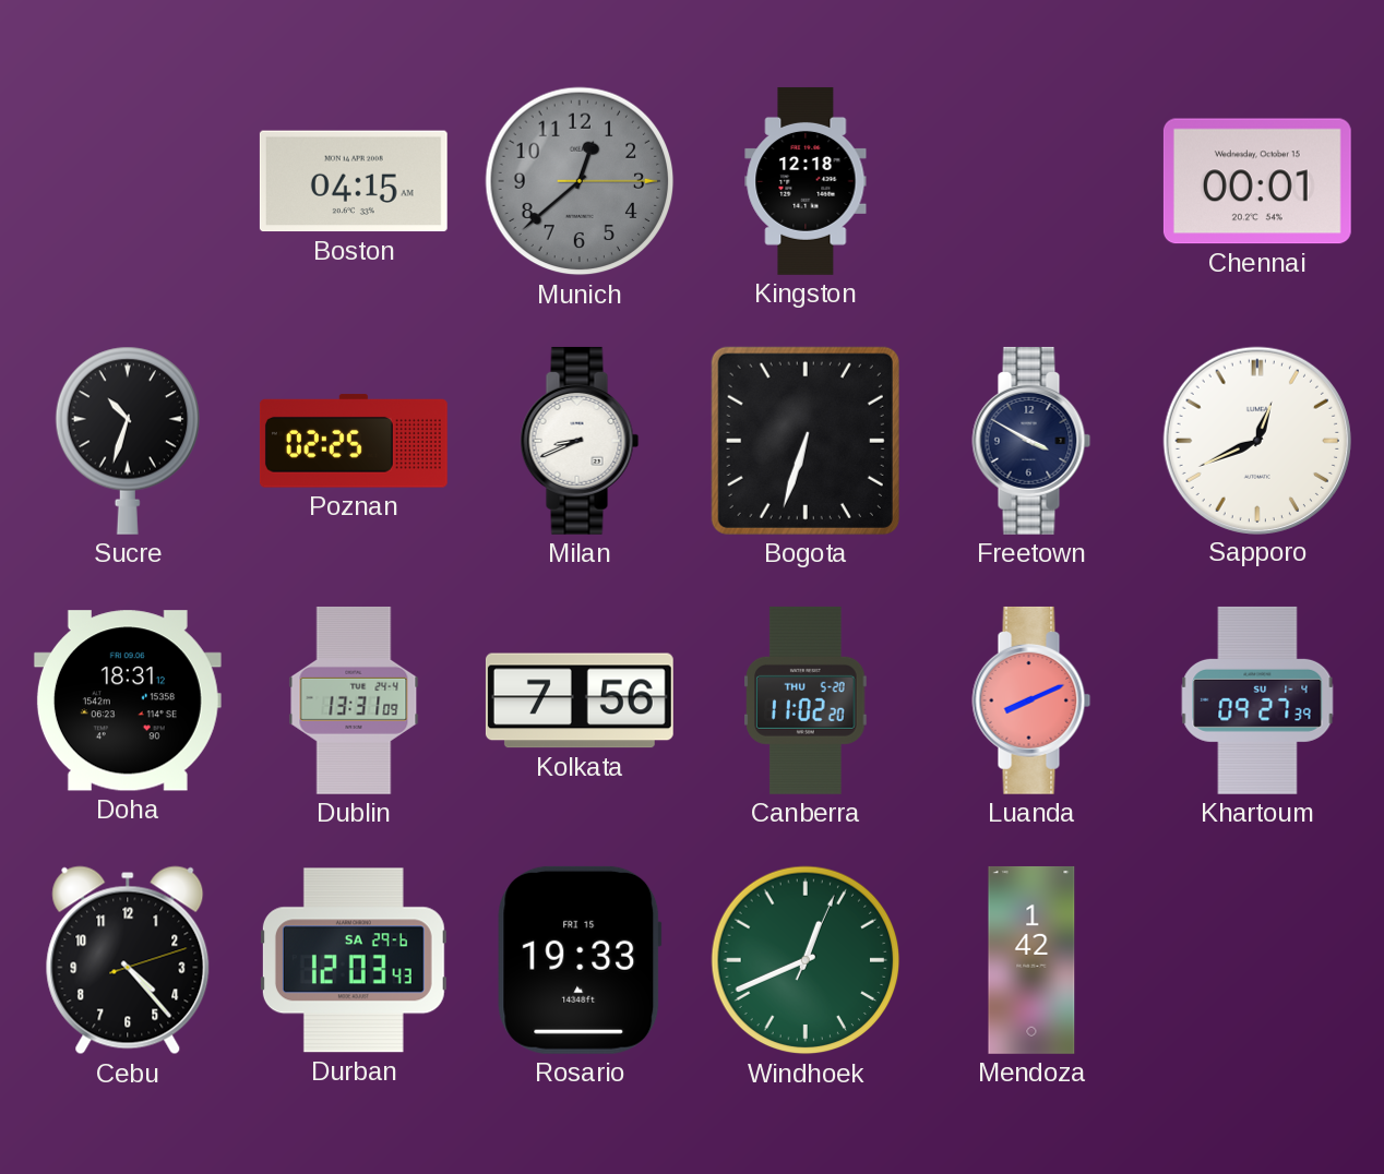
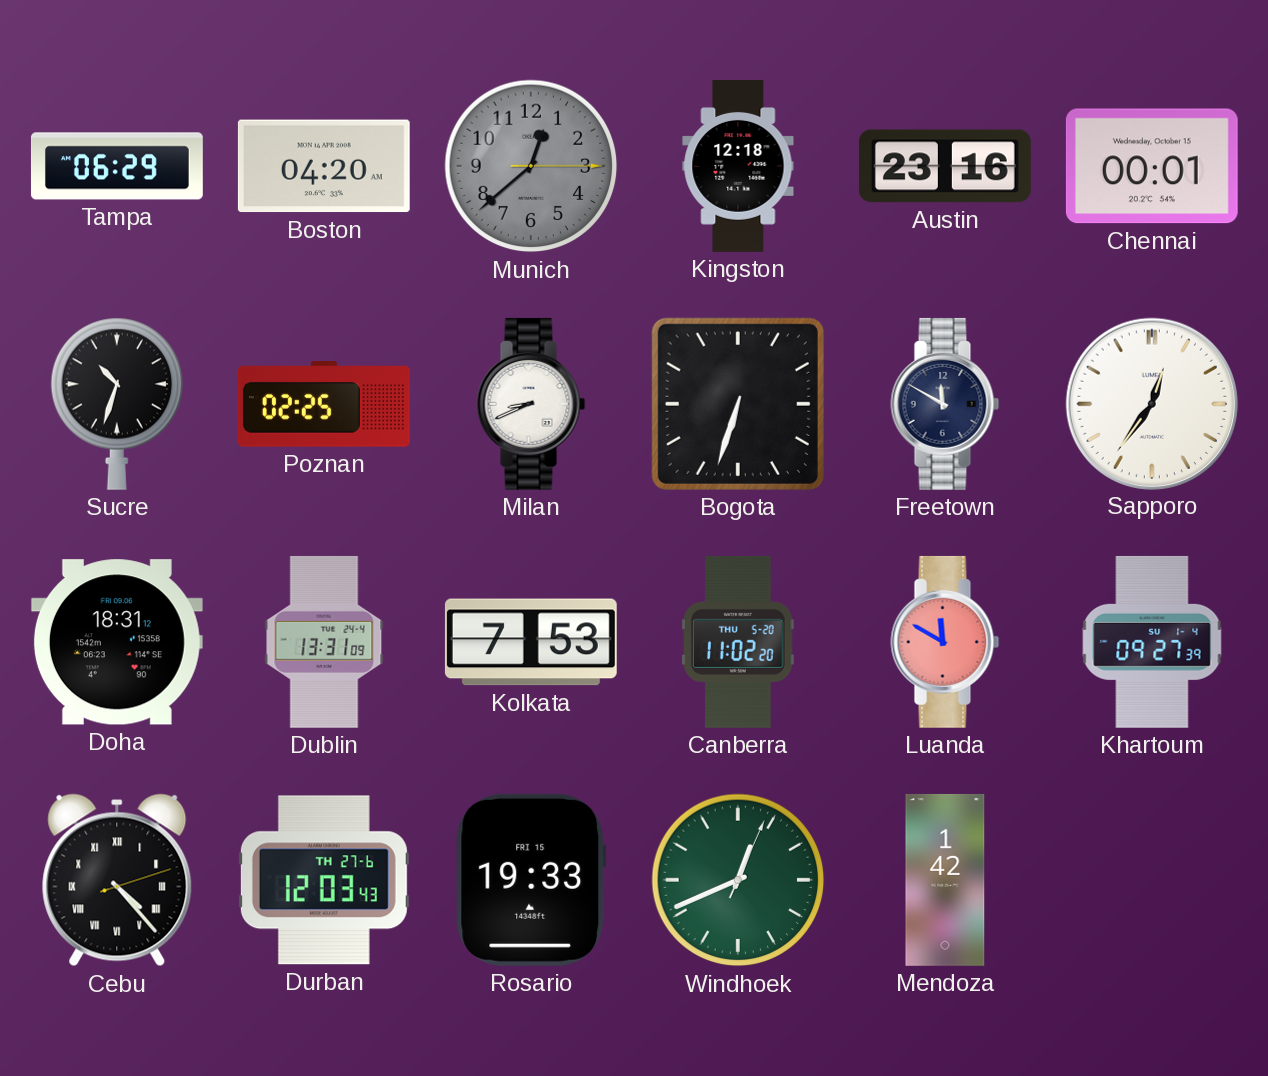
Tampa: none -> 06:29 (117, 166)
Boston: 04:15 -> 04:20 (324, 166)
Austin: none -> 23:16 (945, 166)
Freetown: 3:50 -> 11:50 (945, 404)
Sapporo: 12:41 -> 12:36 (1151, 403)
Kolkata: 7:56 -> 7:53 (531, 642)
Luanda: 8:11 -> 11:50 (945, 642)
Cebu numerals: Arabic -> Roman (117, 880)
Durban date: SA 29-6 -> TH 27-6 (324, 880)
